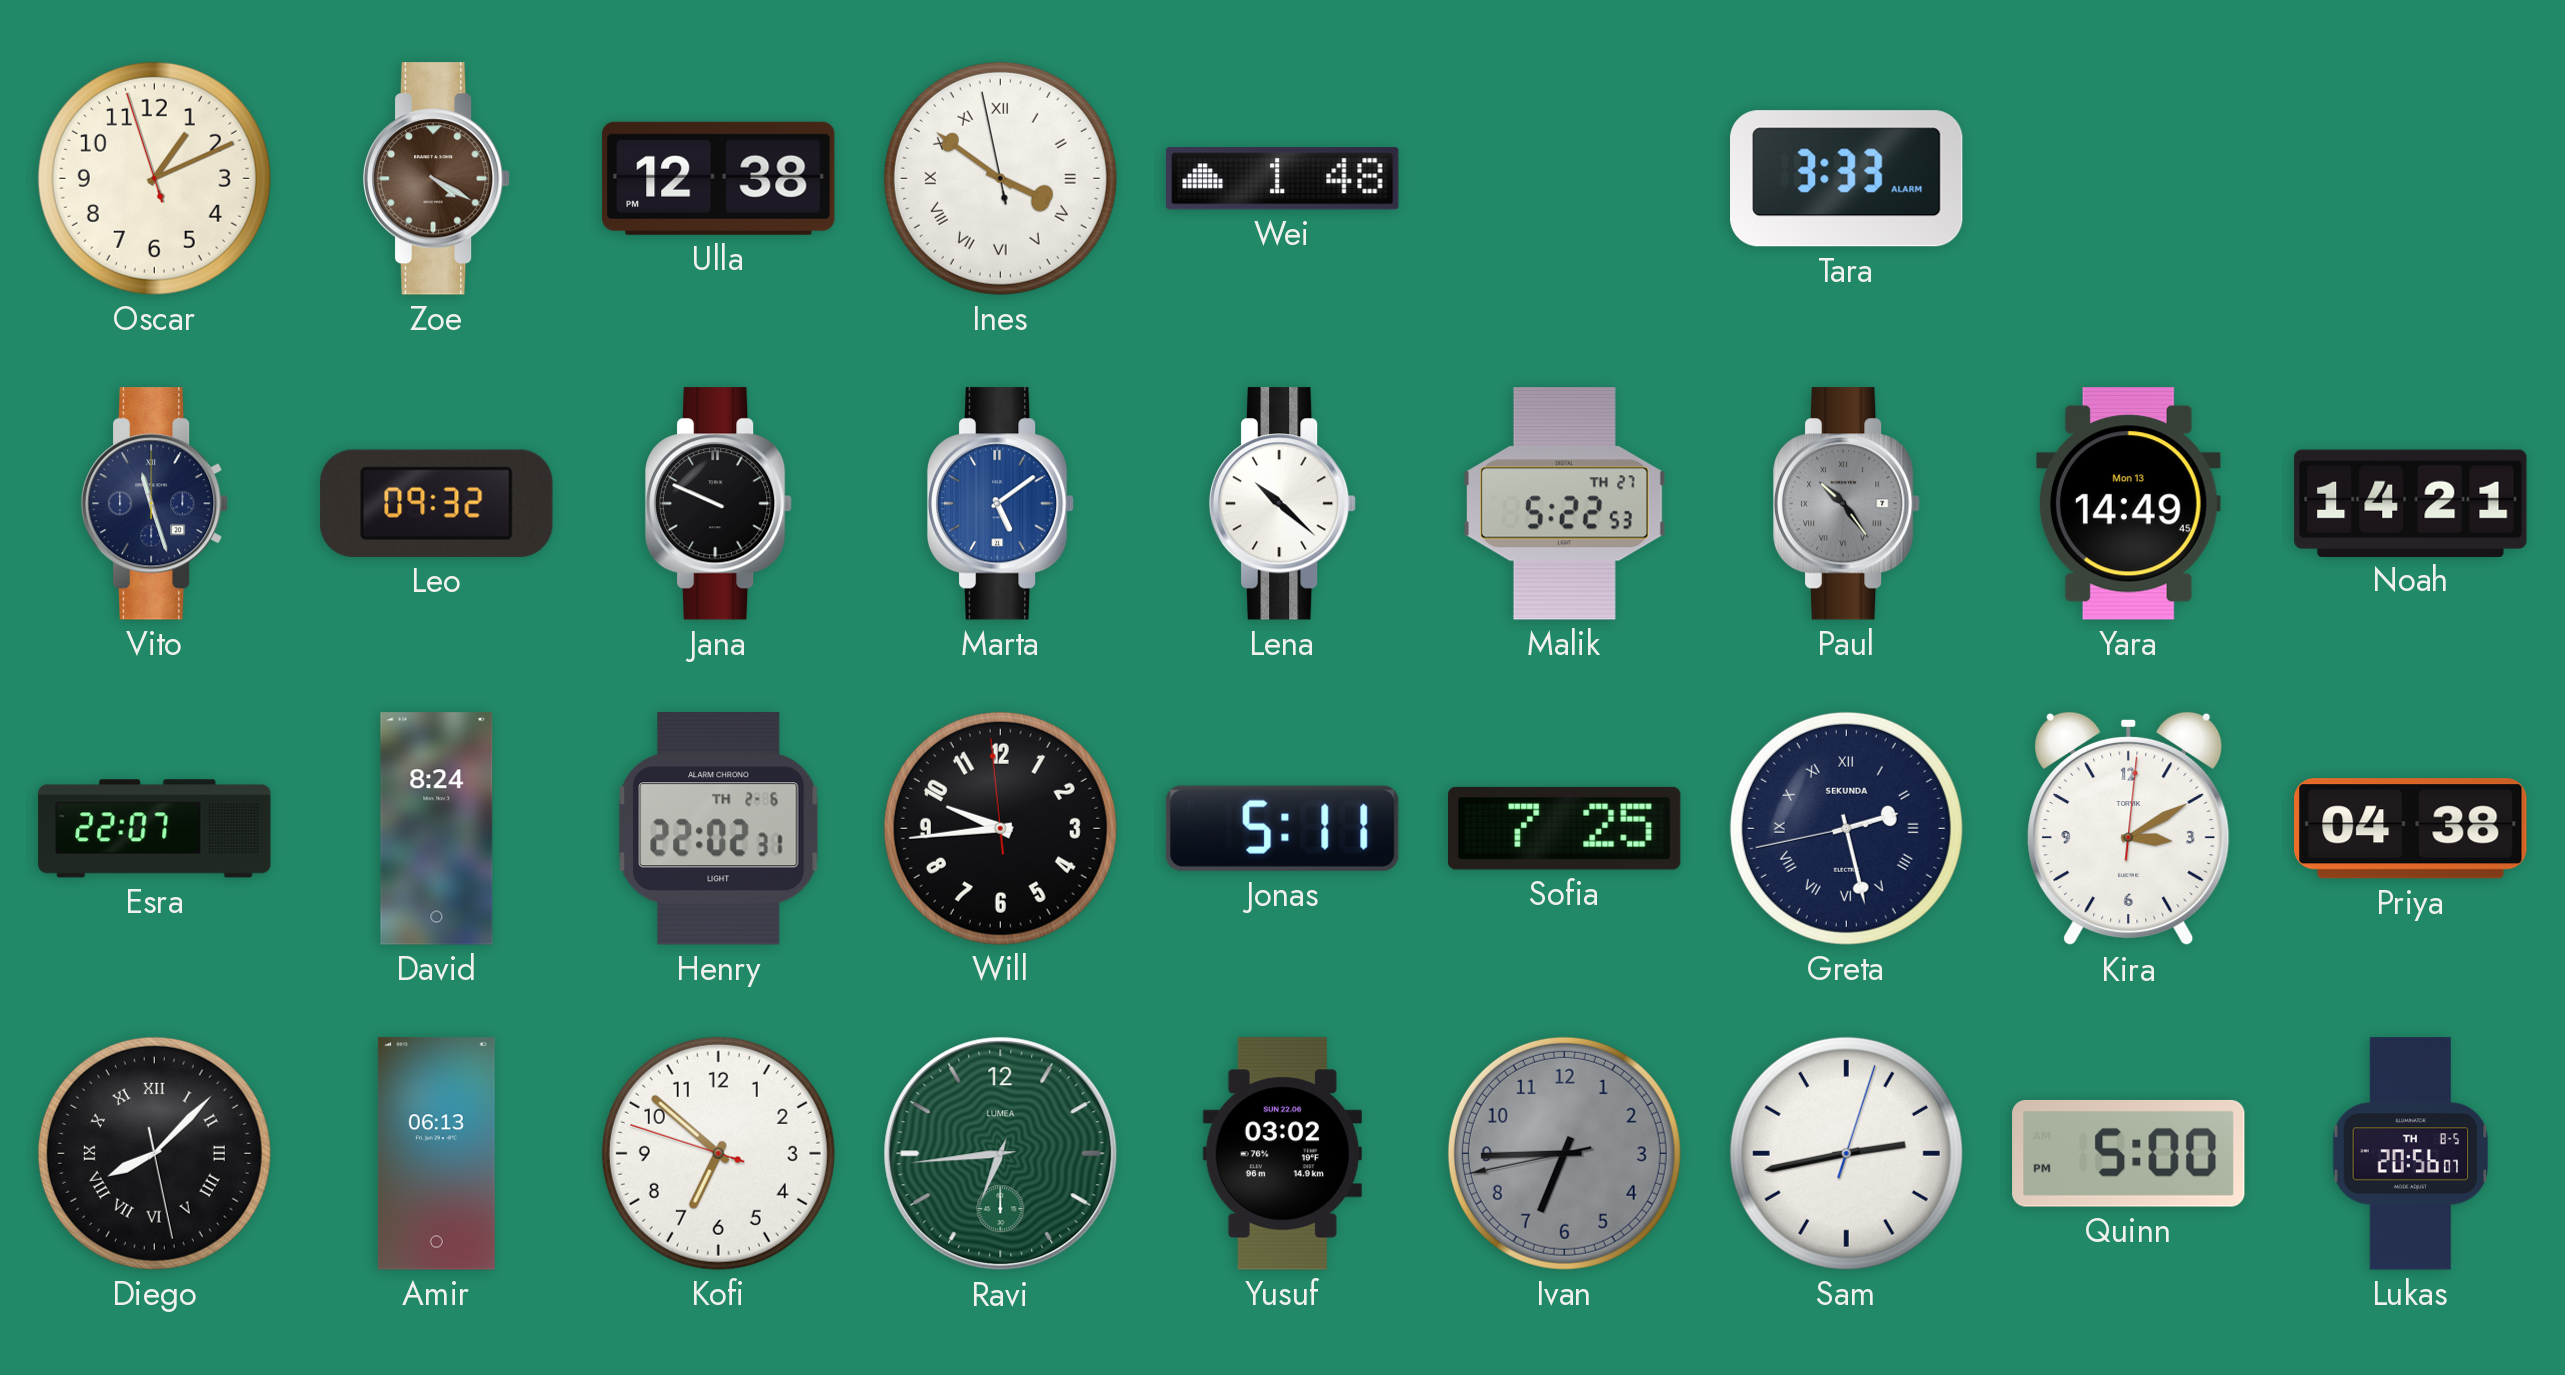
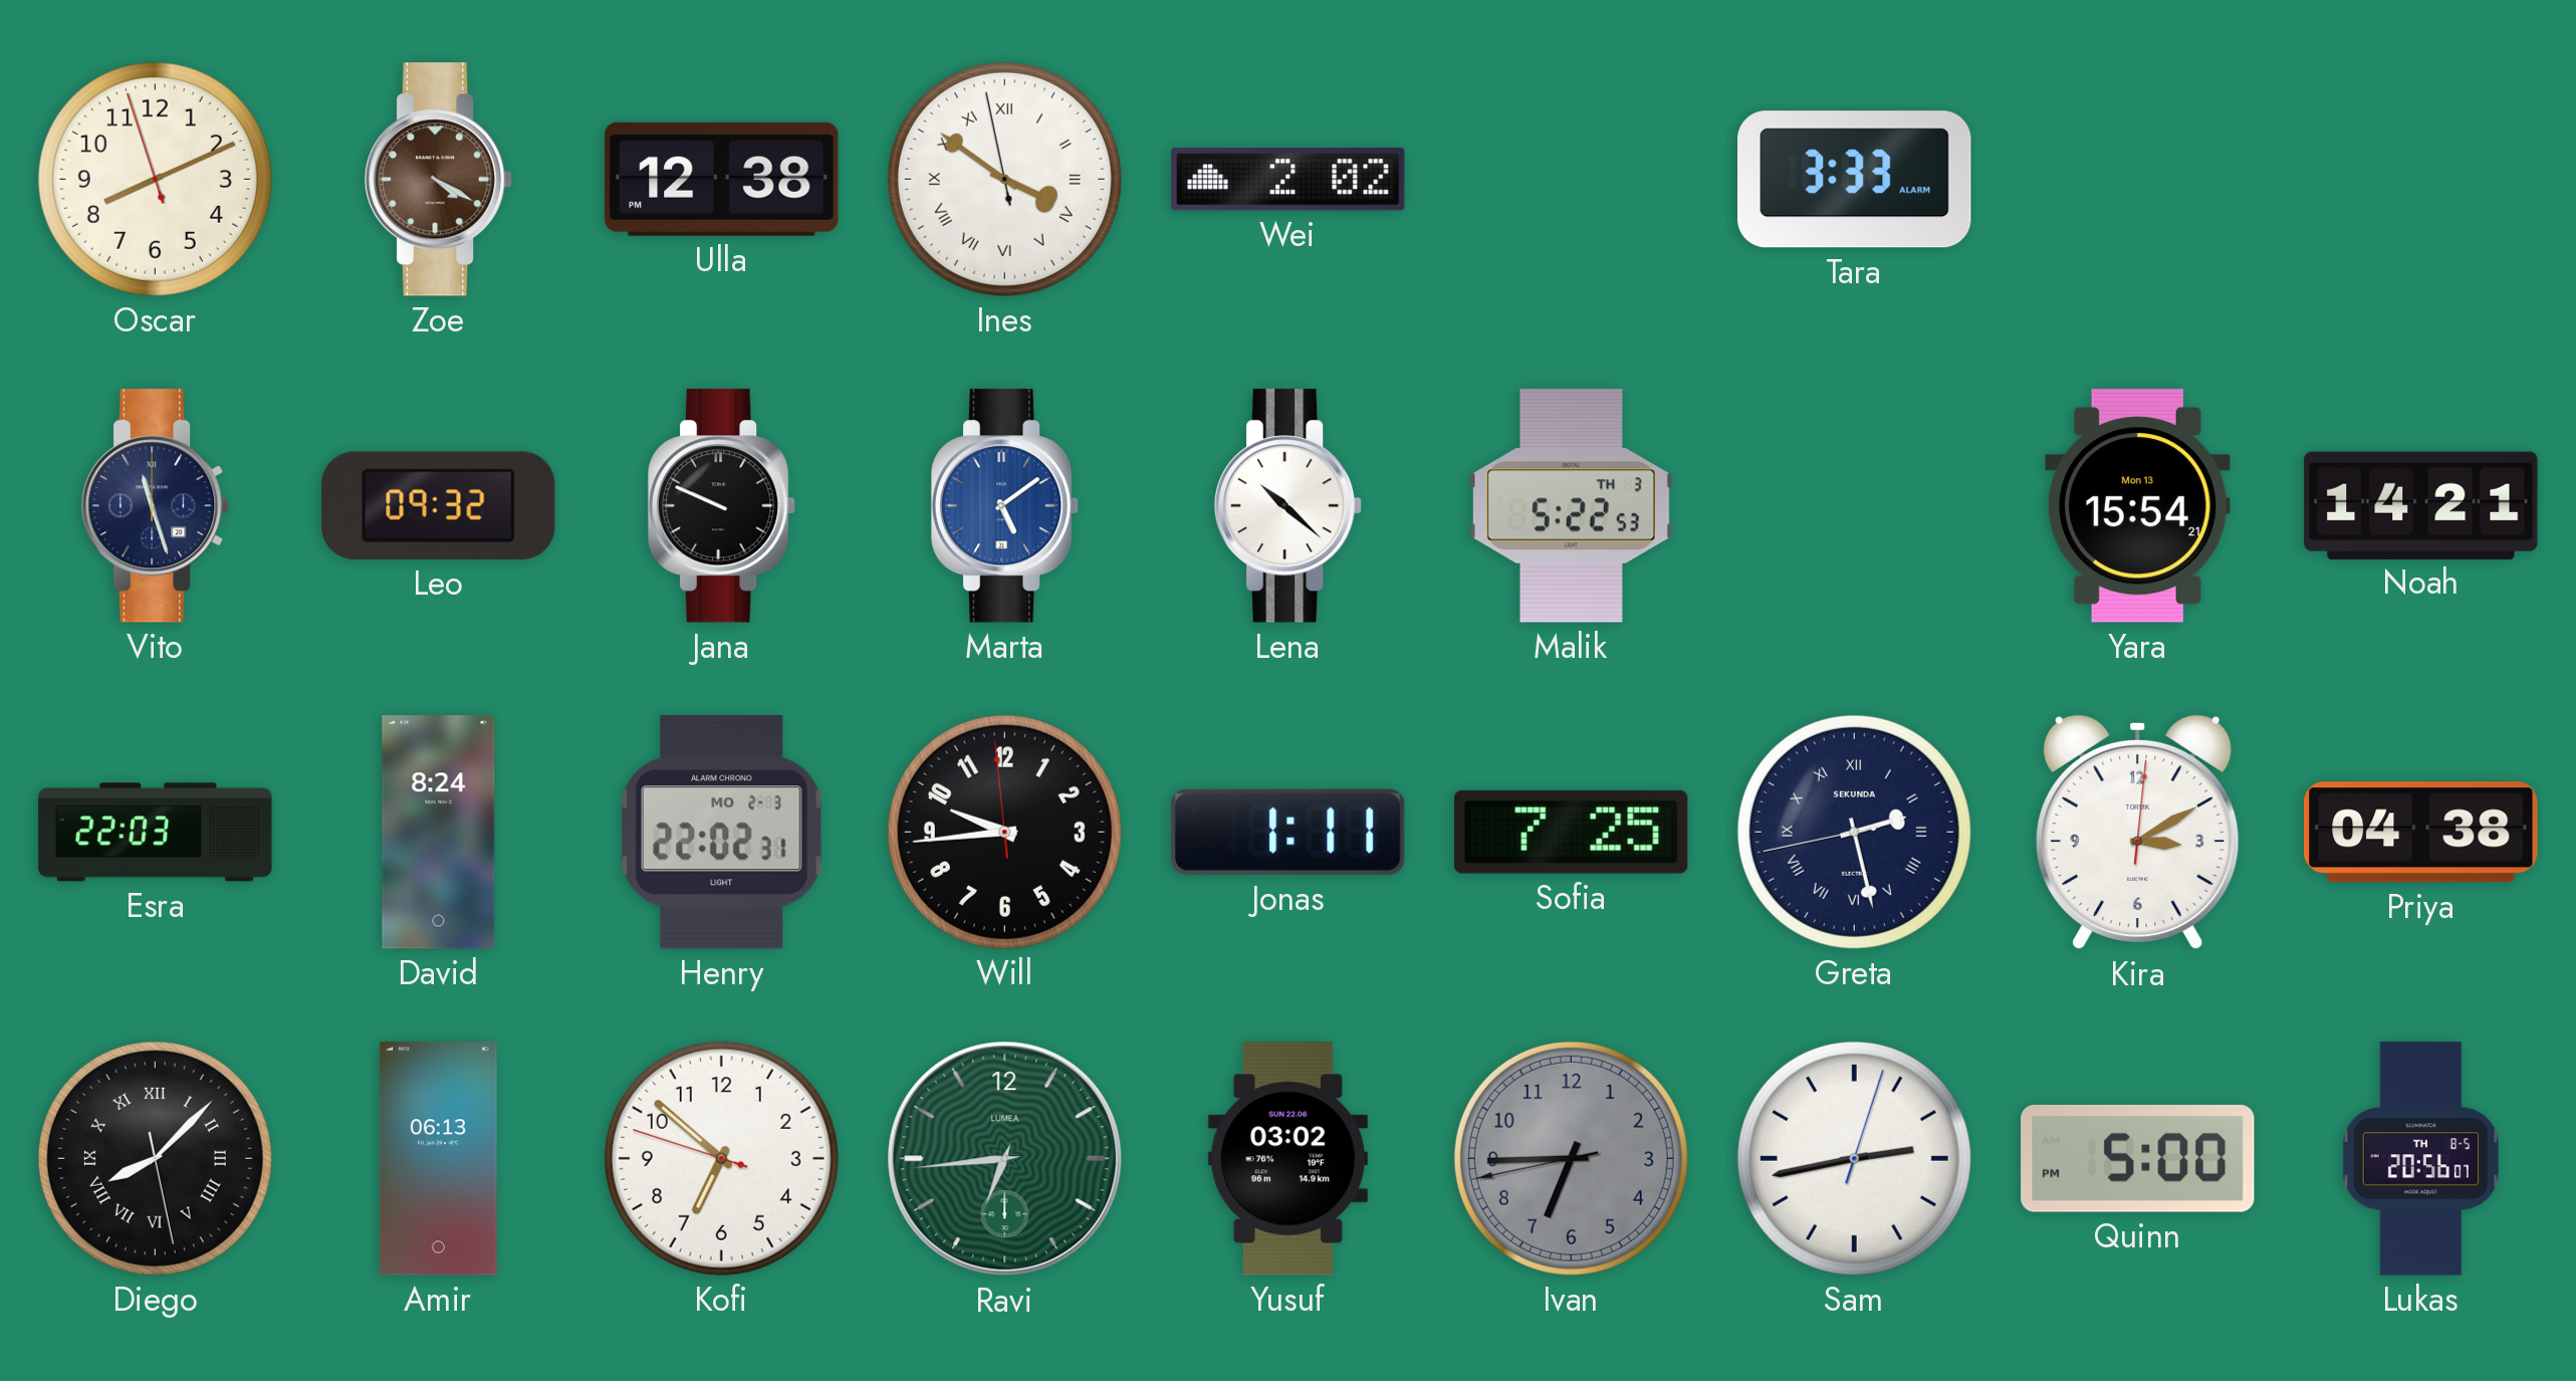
Oscar: 1:10 -> 8:10 (155, 179)
Wei: 1:48 -> 2:02 (1289, 180)
Malik date: TH 27 -> TH 3 (1572, 506)
Paul: 10:24 -> none (1847, 504)
Yara: 14:49 -> 15:54 (2137, 506)
Esra: 22:07 -> 22:03 (156, 833)
Henry date: TH 2-6 -> MO 2-3 (722, 833)
Jonas: 5:11 -> 1:11 (1287, 832)
